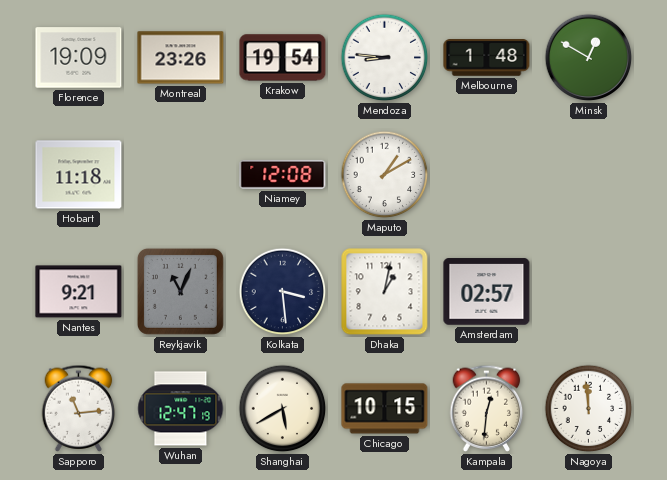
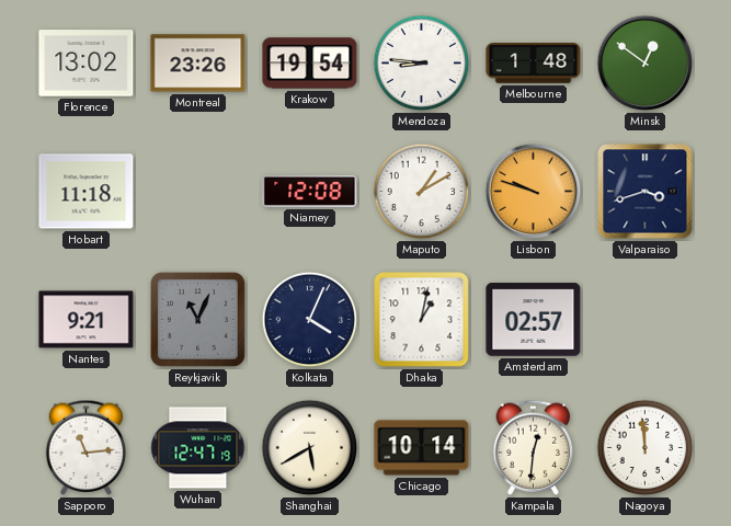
Florence: 19:09 -> 13:02 (87, 64)
Minsk: 12:50 -> 12:51 (646, 64)
Lisbon: none -> 9:48 (534, 192)
Valparaiso: none -> 3:42 (646, 192)
Kolkata: 3:29 -> 4:04 (310, 320)
Chicago: 10:15 -> 10:14 (422, 448)
